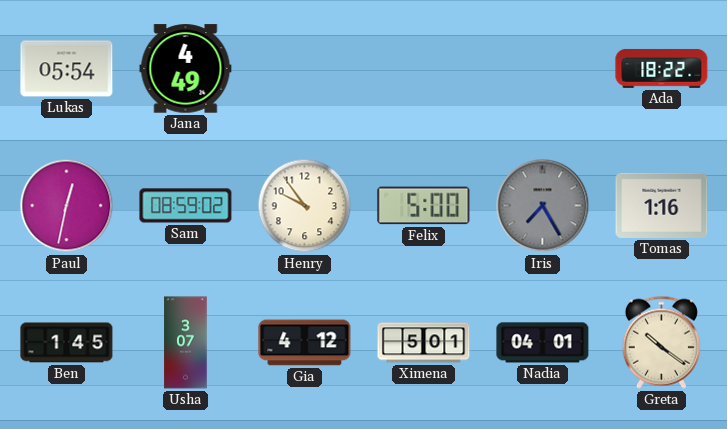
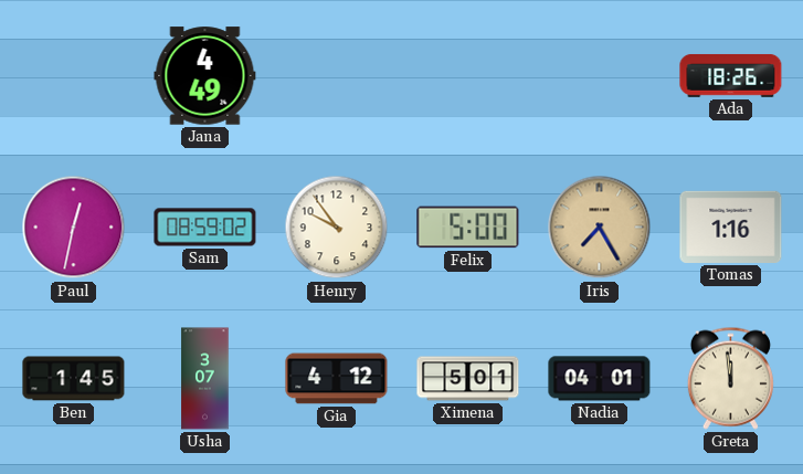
Lukas: 05:54 -> none (67, 69)
Ada: 18:22 -> 18:26 (731, 75)
Iris dial: grey -> champagne (600, 228)
Greta: 10:21 -> 11:59 (730, 378)
